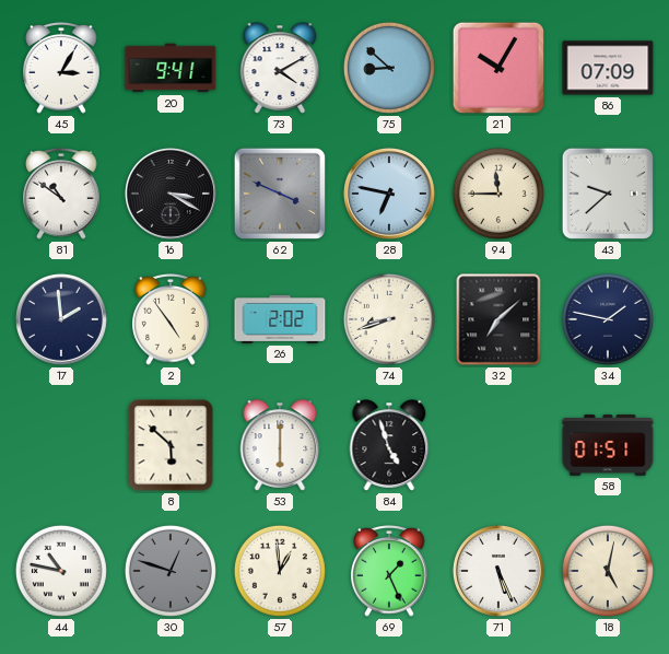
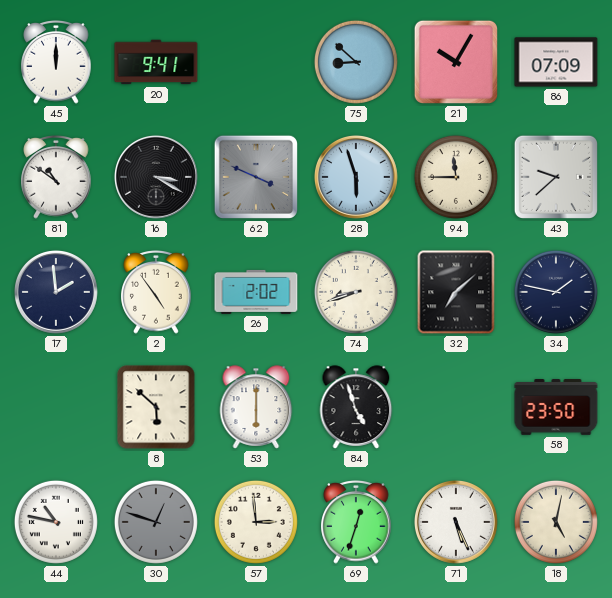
45: 3:05 -> 12:00 (56, 63)
73: 4:10 -> none (280, 68)
28: 6:47 -> 5:57 (356, 177)
58: 01:51 -> 23:50 (556, 407)
57: 12:59 -> 2:59 (256, 522)
69: 1:26 -> 12:33 (356, 523)
